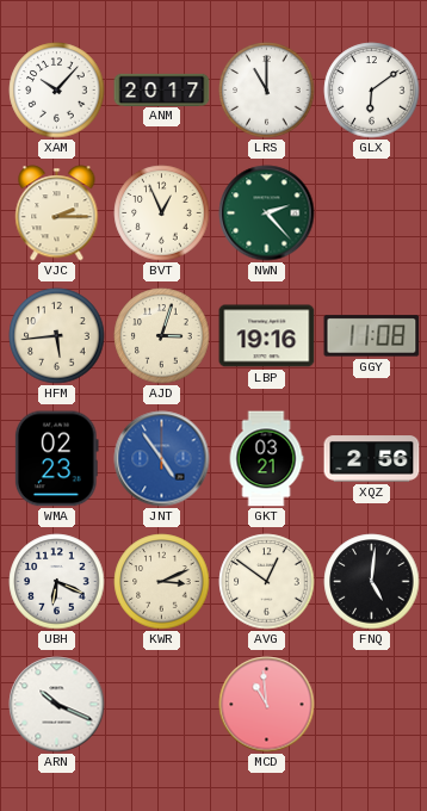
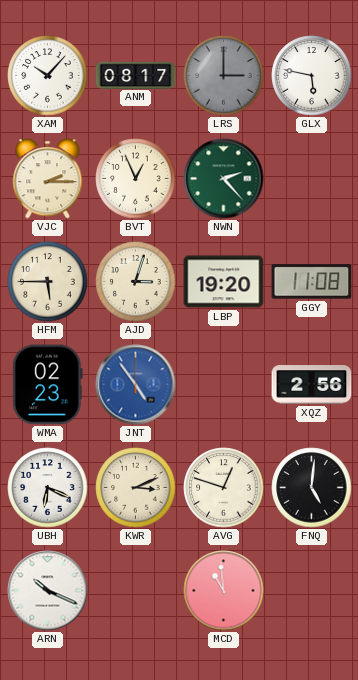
ANM: 20:17 -> 08:17 (136, 75)
LRS: 11:00 -> 3:00 (224, 76)
LRS dial: white -> grey (224, 76)
GLX: 6:09 -> 5:47 (312, 76)
HFM: 5:44 -> 5:45 (48, 282)
LBP: 19:16 -> 19:20 (224, 282)
GKT: 03:21 -> none (266, 459)
AVG: 12:51 -> 12:48 (224, 488)
